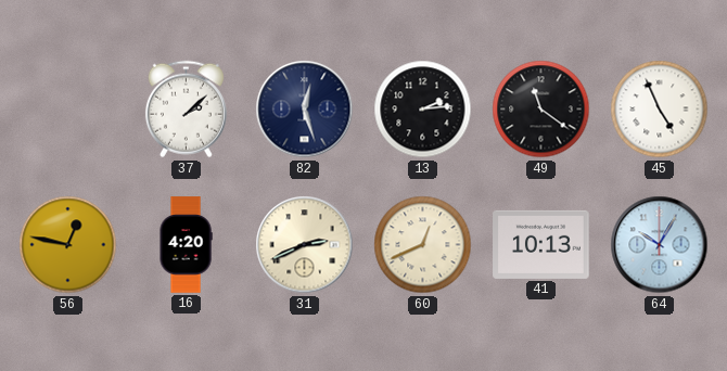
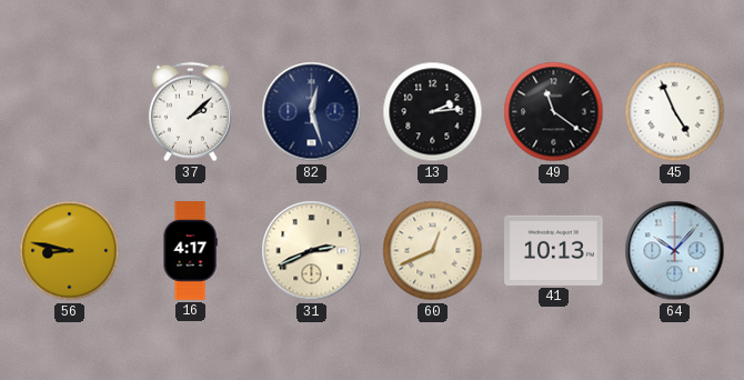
56: 12:47 -> 8:47 (70, 251)
16: 4:20 -> 4:17 (190, 251)
64: 10:05 -> 10:07 (675, 251)
